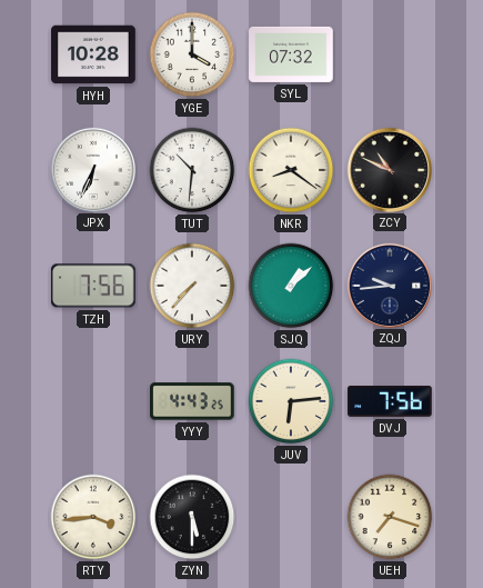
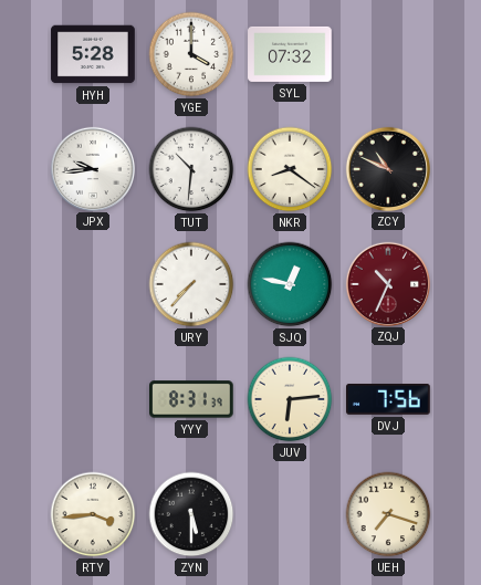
HYH: 10:28 -> 5:28 (93, 54)
JPX: 6:34 -> 9:44 (92, 168)
TZH: 7:56 -> none (93, 286)
SJQ: 1:08 -> 12:47 (290, 284)
ZQJ: 9:44 -> 10:34 (387, 283)
ZQJ dial: navy -> burgundy (387, 283)
YYY: 4:43 -> 8:31 (192, 399)
